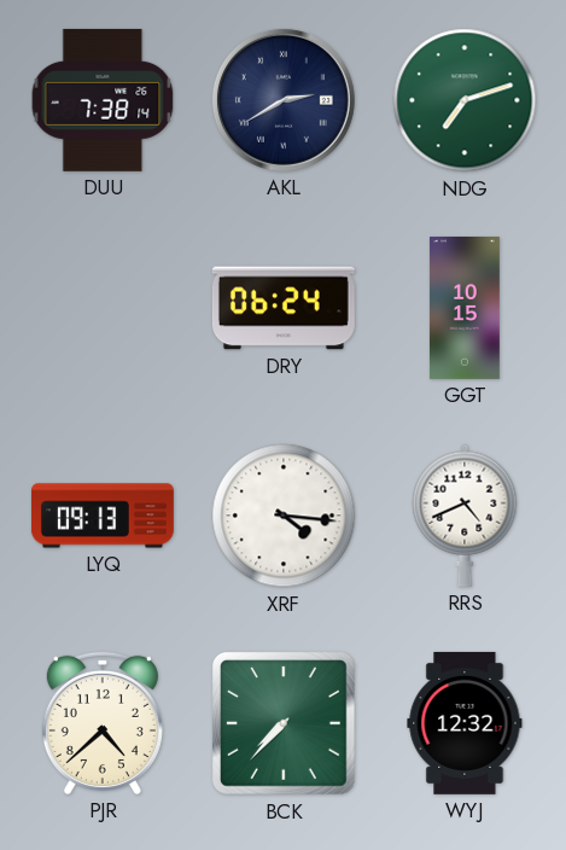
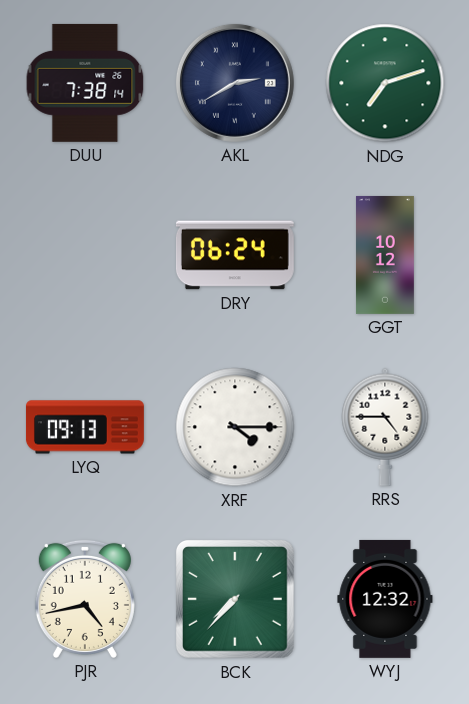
GGT: 10:15 -> 10:12 (385, 255)
XRF: 4:16 -> 4:15 (235, 427)
RRS: 4:41 -> 4:45 (385, 427)
PJR: 4:38 -> 4:43 (85, 599)
